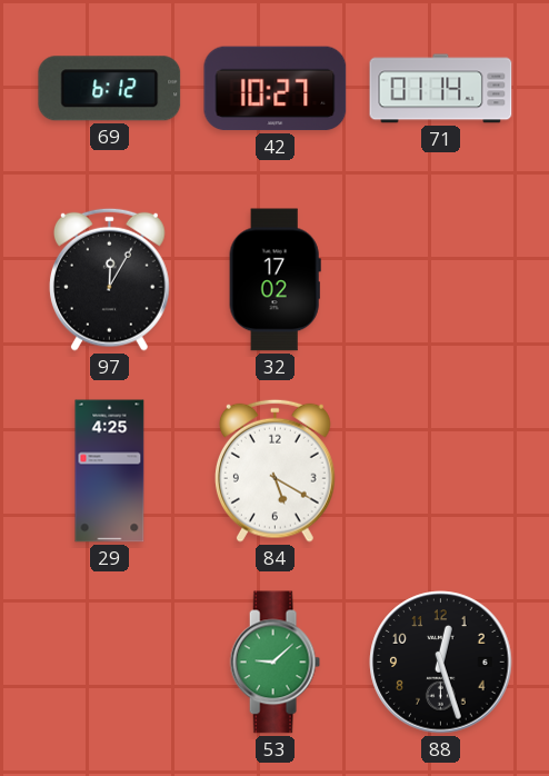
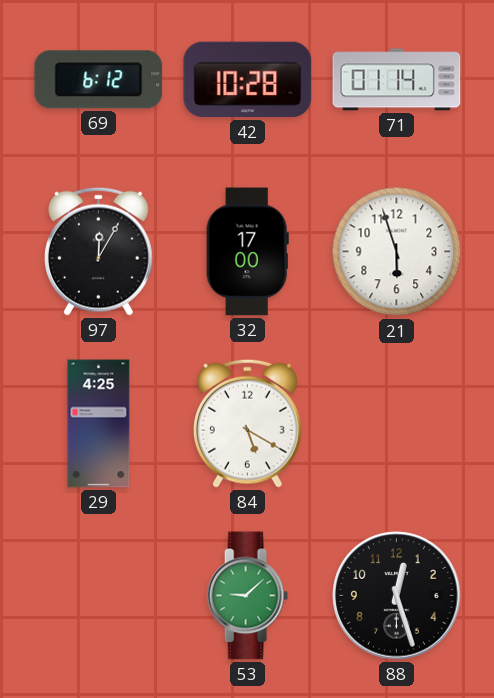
42: 10:27 -> 10:28 (248, 80)
32: 17:02 -> 17:00 (247, 252)
21: none -> 5:57 (397, 252)
